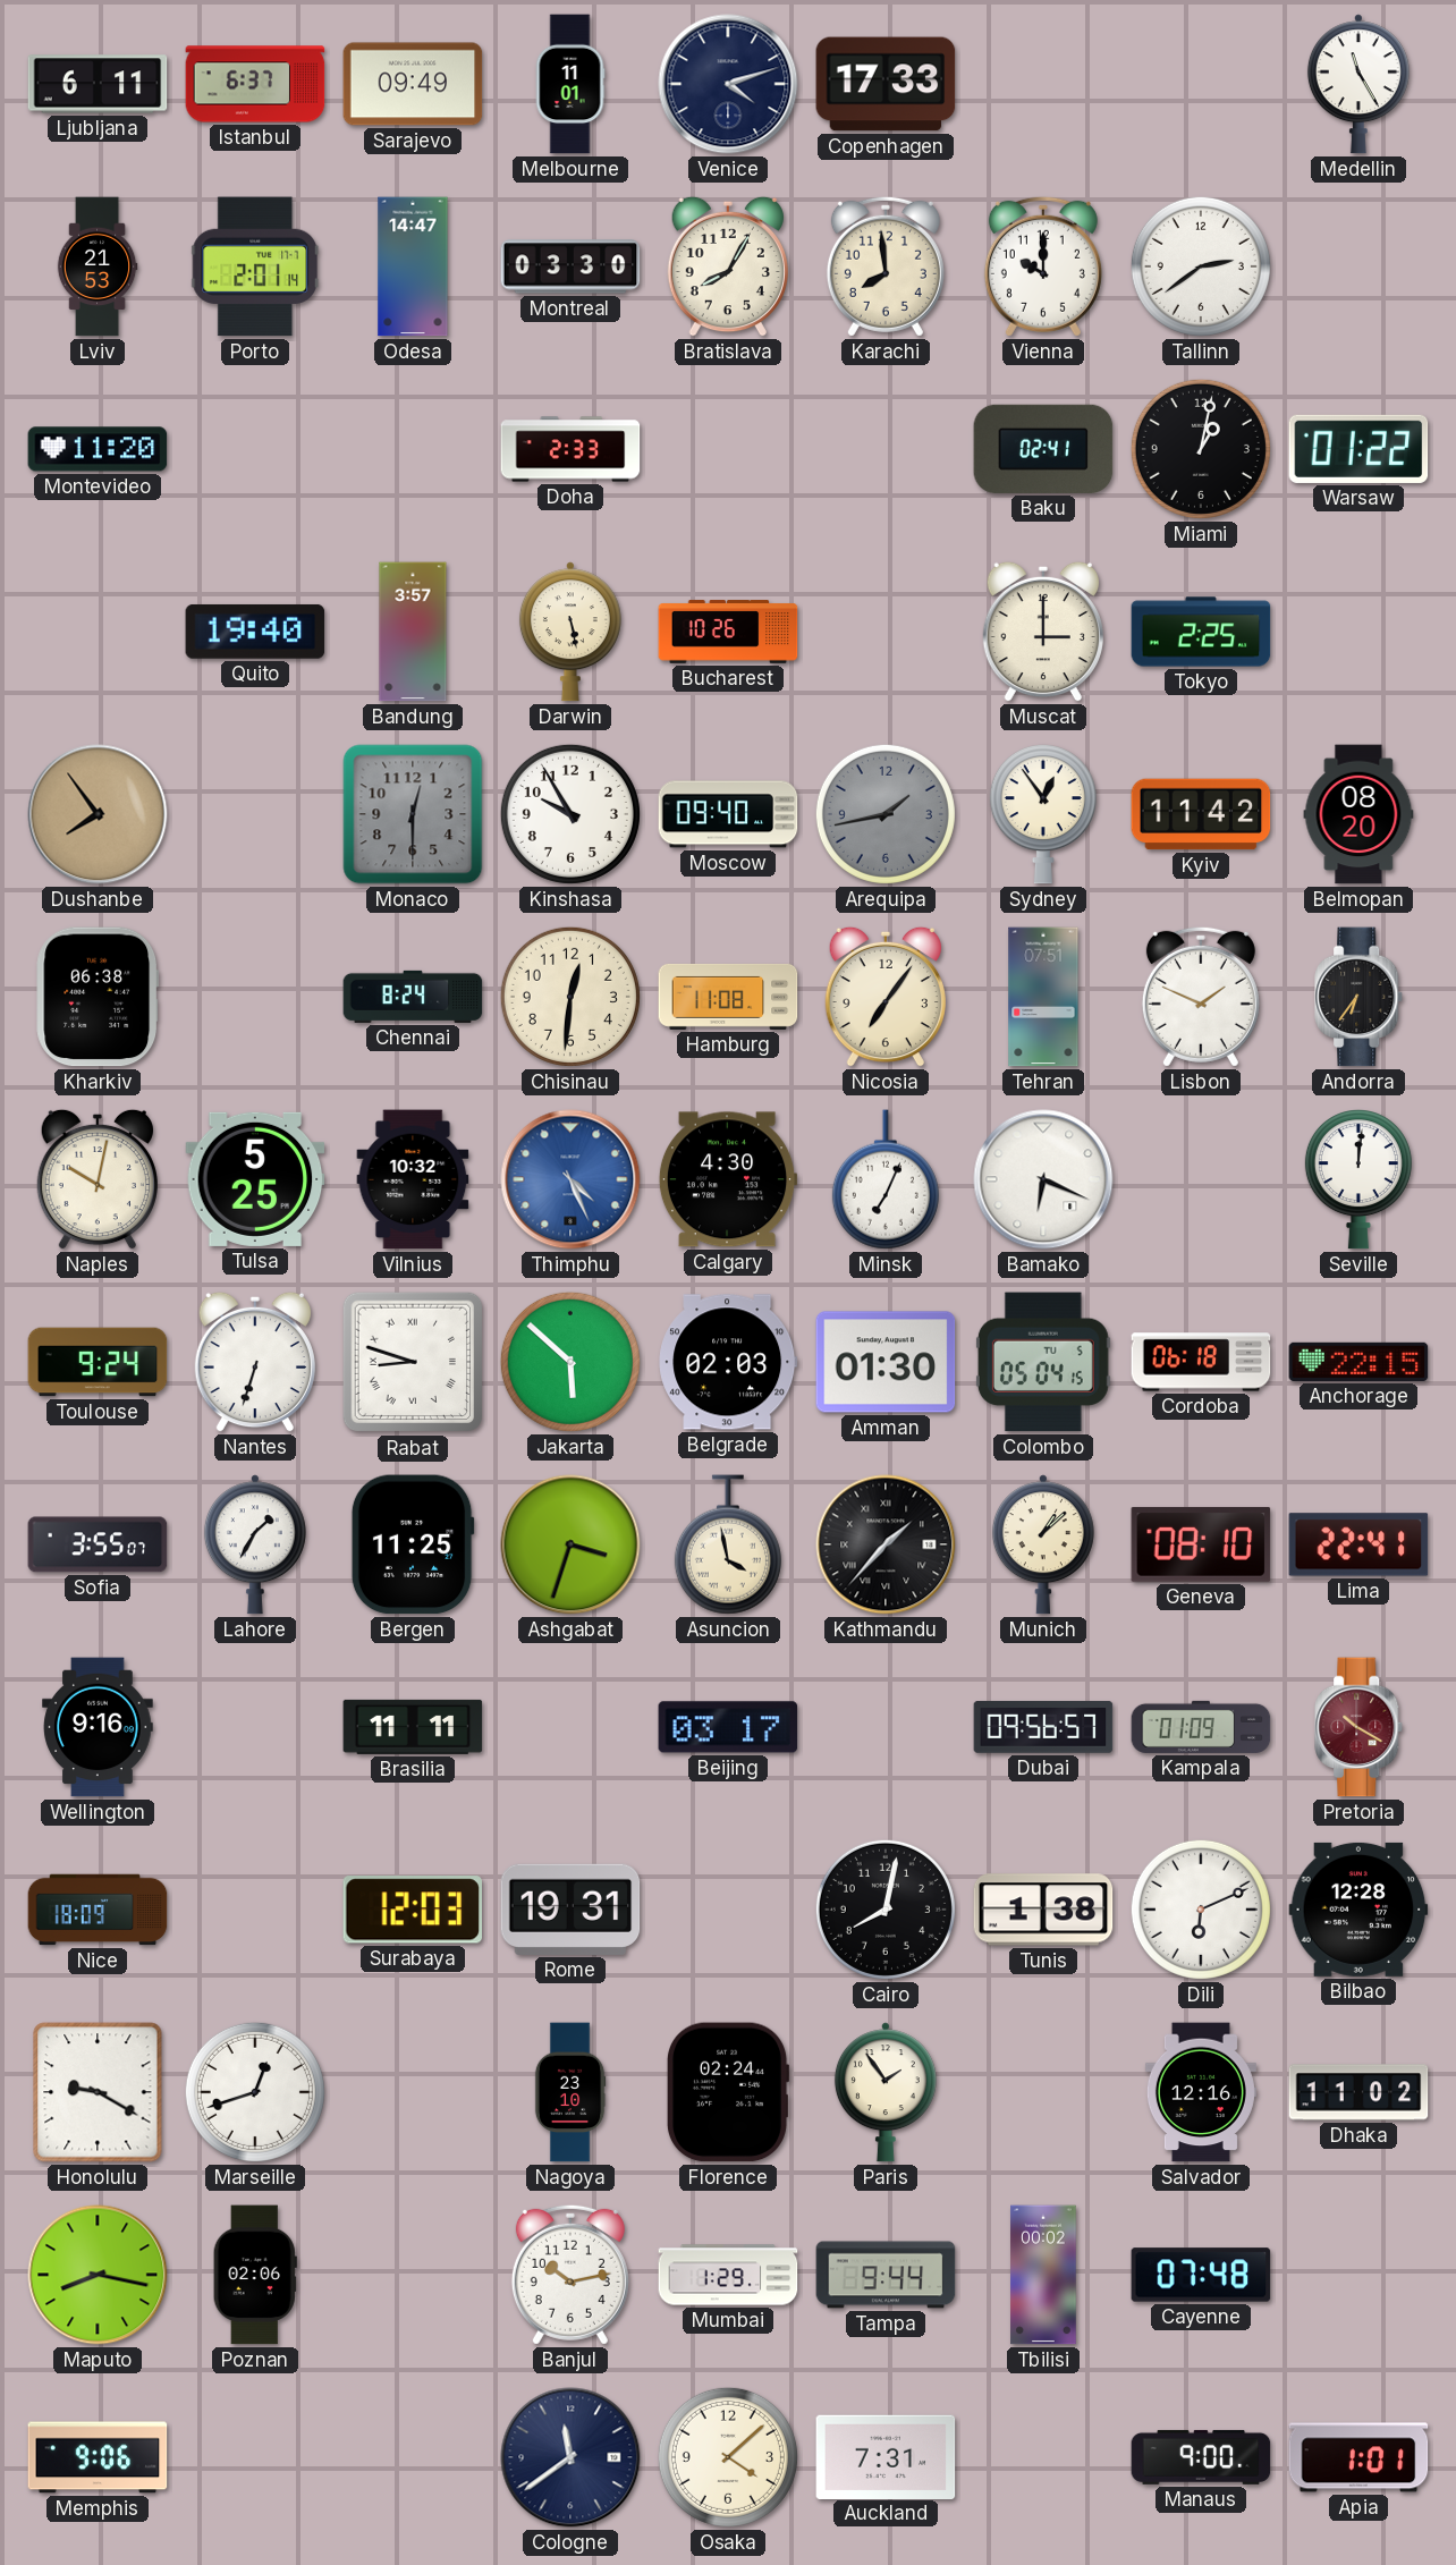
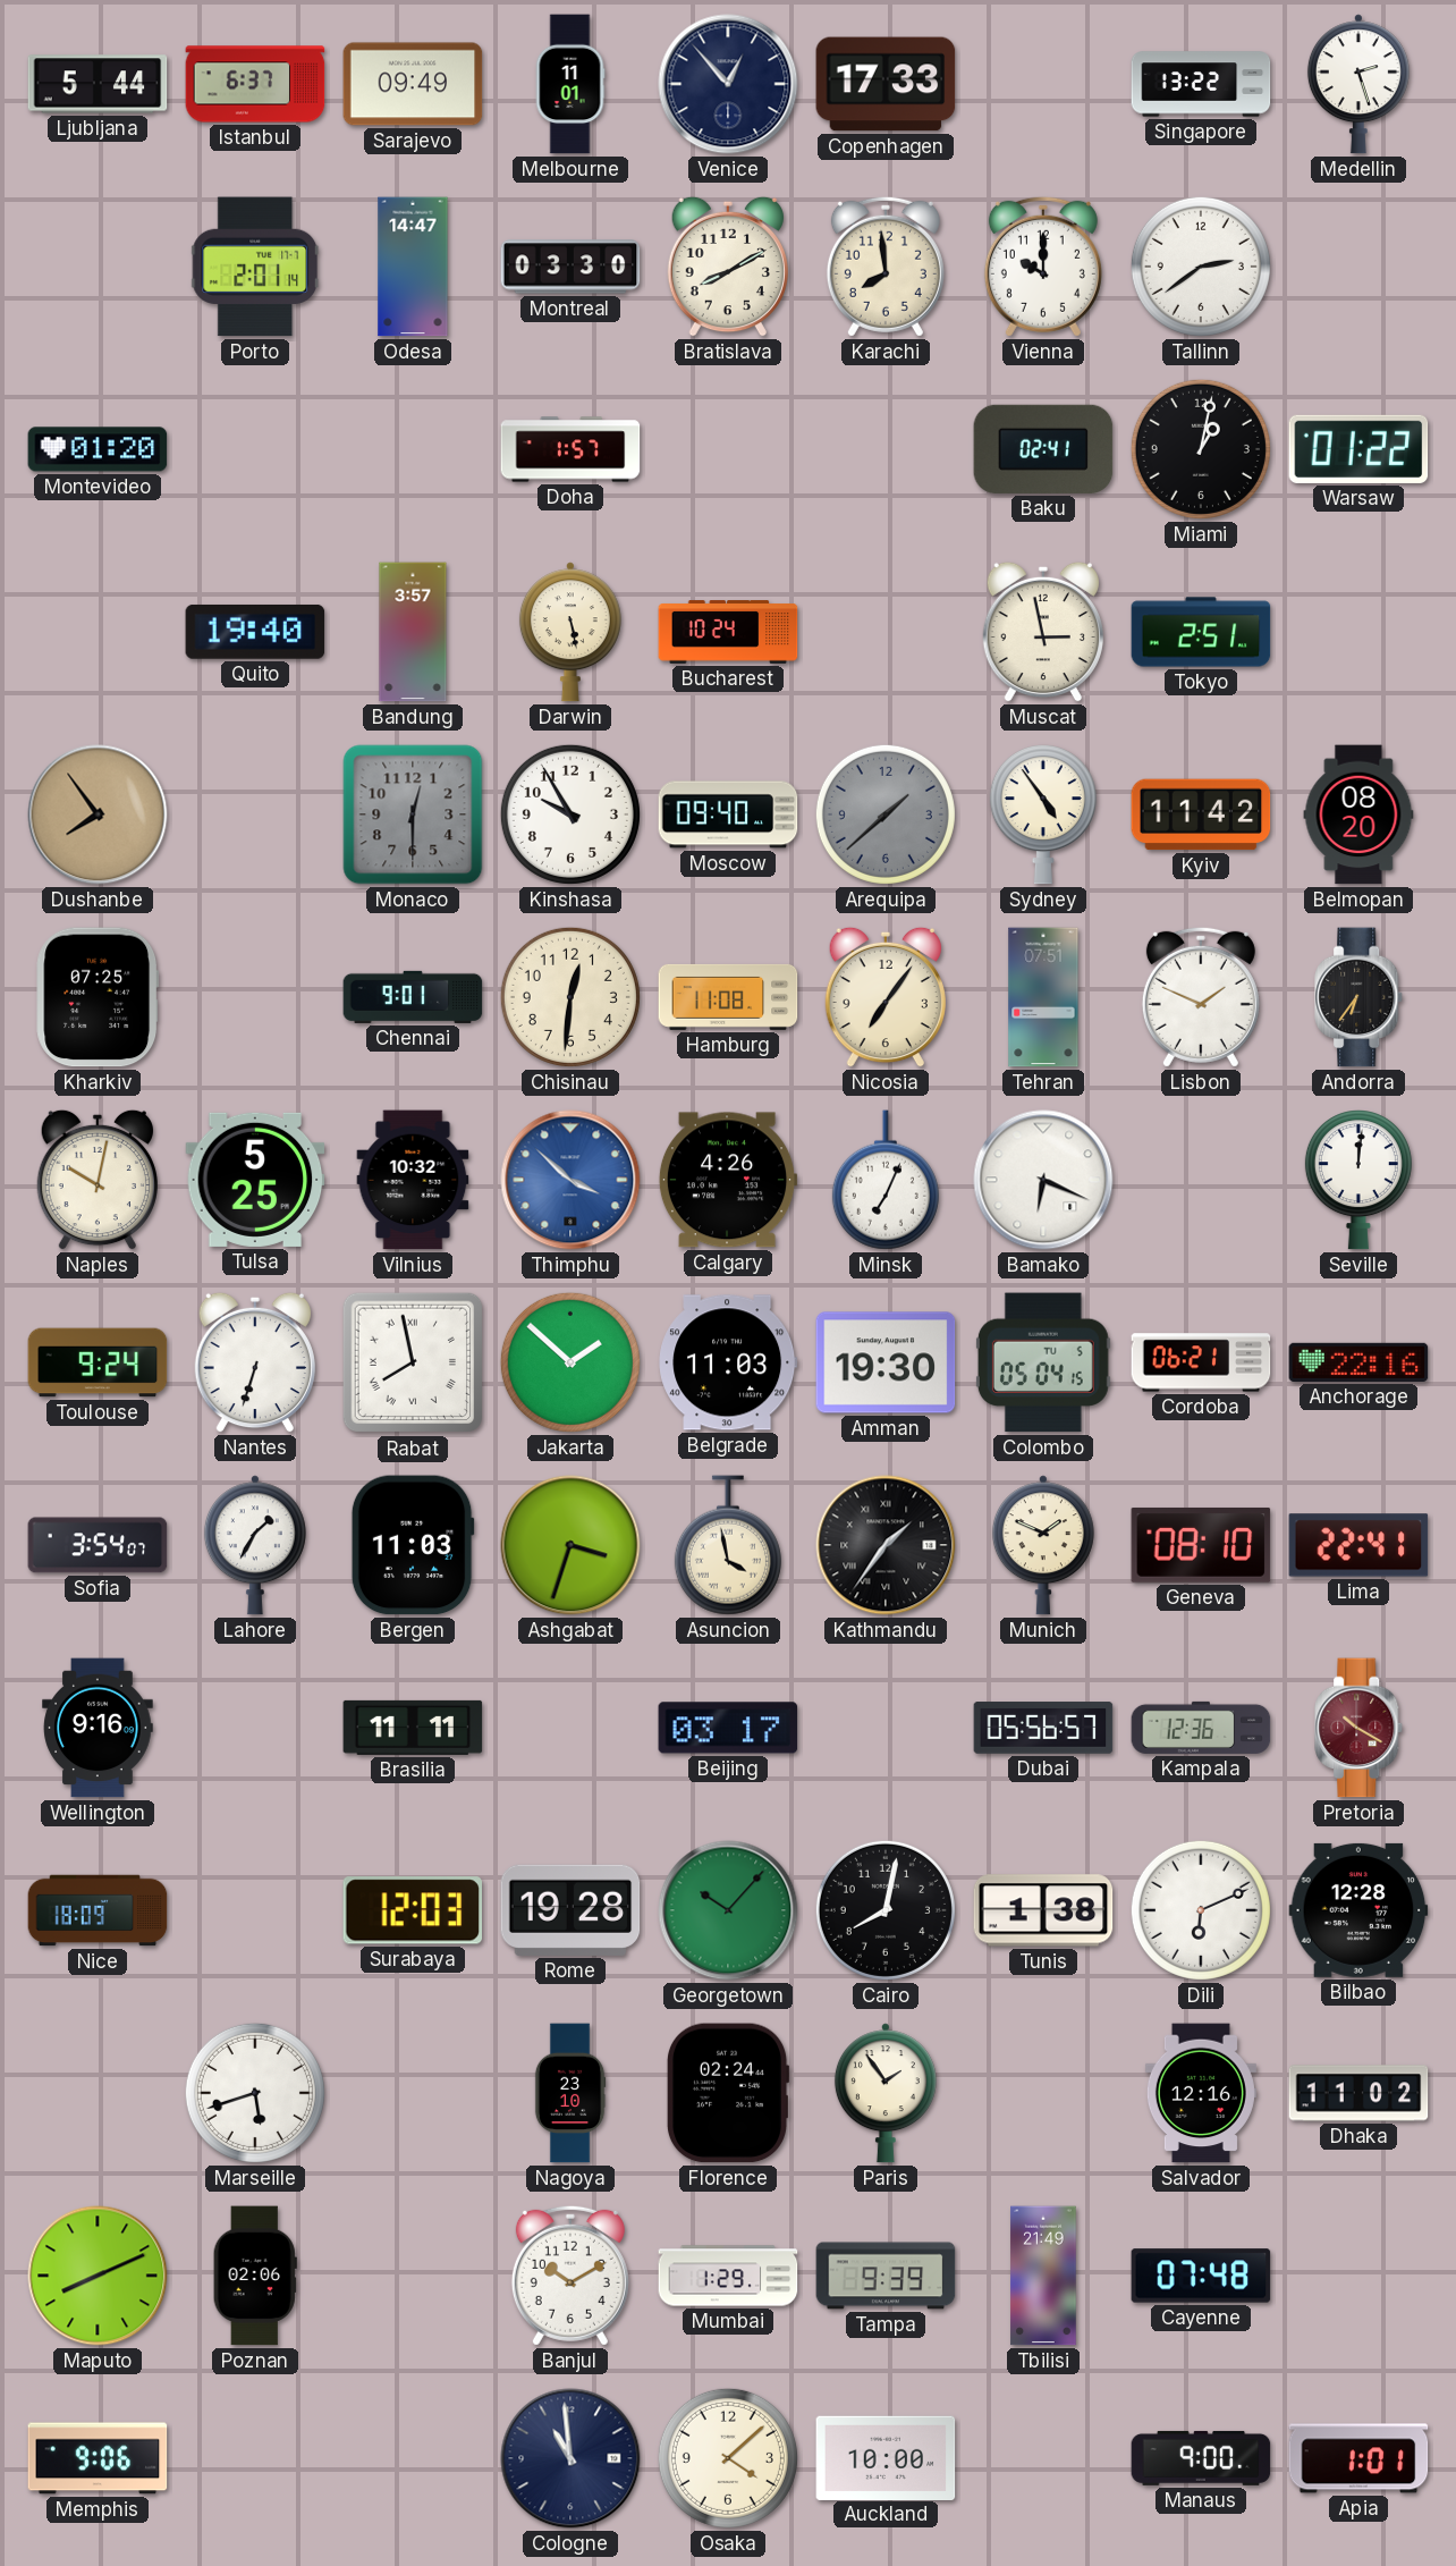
Ljubljana: 6:11 -> 5:44 (98, 84)
Venice: 4:12 -> 12:53 (728, 84)
Singapore: none -> 13:22 (1201, 84)
Medellin: 11:25 -> 2:27 (1358, 84)
Lviv: 21:53 -> none (98, 266)
Bratislava: 8:05 -> 8:10 (728, 267)
Montevideo: 11:20 -> 01:20 (98, 449)
Doha: 2:33 -> 1:57 (570, 449)
Bucharest: 10:26 -> 10:24 (728, 632)
Muscat: 3:00 -> 2:58 (1043, 632)
Tokyo: 2:25 -> 2:51 (1201, 632)
Arequipa: 1:43 -> 1:38 (886, 814)
Sydney: 12:54 -> 4:54 (1043, 816)
Kharkiv: 06:38 -> 07:25 (96, 997)
Chennai: 8:24 -> 9:01 (413, 997)
Thimphu: 4:26 -> 3:52 (570, 1180)
Calgary: 4:30 -> 4:26 (728, 1180)
Rabat: 8:48 -> 7:58 (413, 1362)
Jakarta: 5:52 -> 1:52 (570, 1362)
Belgrade: 02:03 -> 11:03 (728, 1362)
Amman: 01:30 -> 19:30 (886, 1362)
Cordoba: 06:18 -> 06:21 (1201, 1362)
Anchorage: 22:15 -> 22:16 (1358, 1362)
Sofia: 3:55 -> 3:54 (98, 1545)
Bergen: 11:25 -> 11:03 (413, 1545)
Kathmandu: 1:37 -> 1:36 (886, 1545)
Munich: 1:08 -> 1:49 (1043, 1545)
Dubai: 09:56 -> 05:56 (1043, 1728)
Kampala: 01:09 -> 12:36 (1201, 1728)
Rome: 19:31 -> 19:28 (570, 1910)
Georgetown: none -> 10:07 (728, 1910)
Honolulu: 9:20 -> none (98, 2092)
Marseille: 12:42 -> 5:42 (255, 2093)
Maputo: 8:17 -> 8:11 (98, 2276)
Banjul: 10:13 -> 10:10 (570, 2276)
Tampa: 9:44 -> 9:39 (886, 2276)
Tbilisi: 00:02 -> 21:49 (1043, 2276)
Cologne: 11:39 -> 10:59 (570, 2458)
Auckland: 7:31 -> 10:00 (886, 2457)
